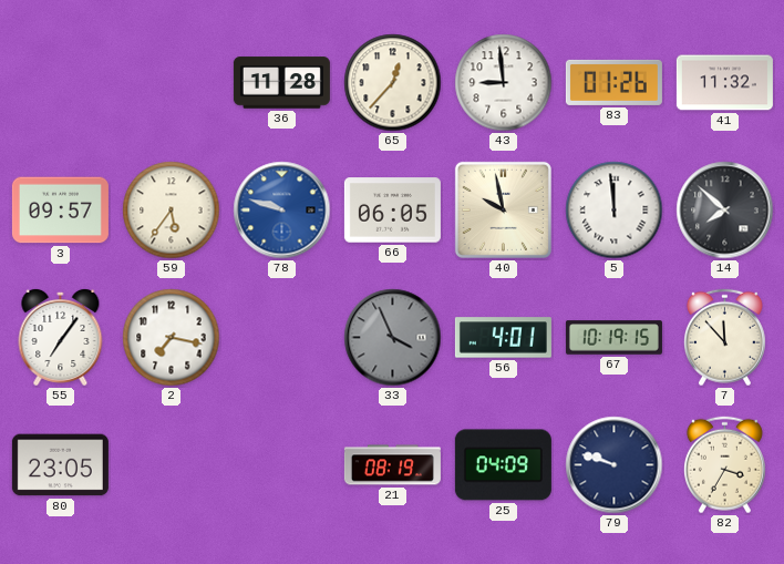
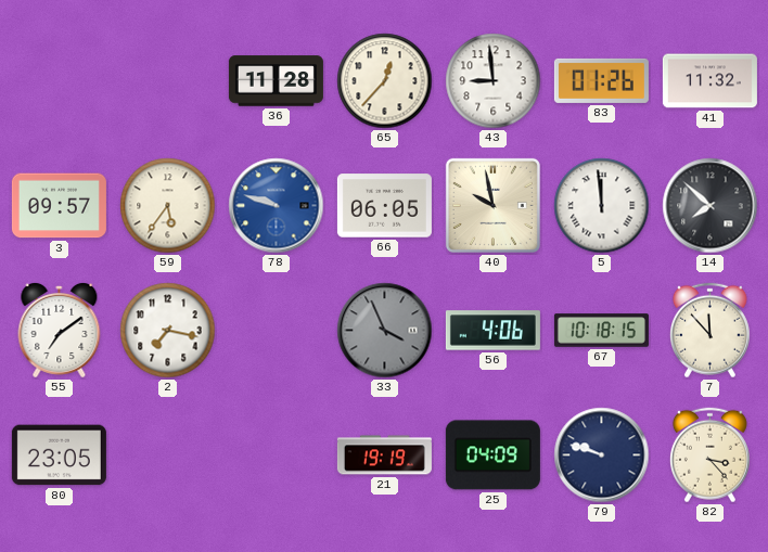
55: 7:06 -> 7:09 (60, 330)
56: 4:01 -> 4:06 (492, 331)
67: 10:19 -> 10:18 (601, 331)
21: 08:19 -> 19:19 (384, 455)
82: 3:35 -> 3:23 (709, 455)
